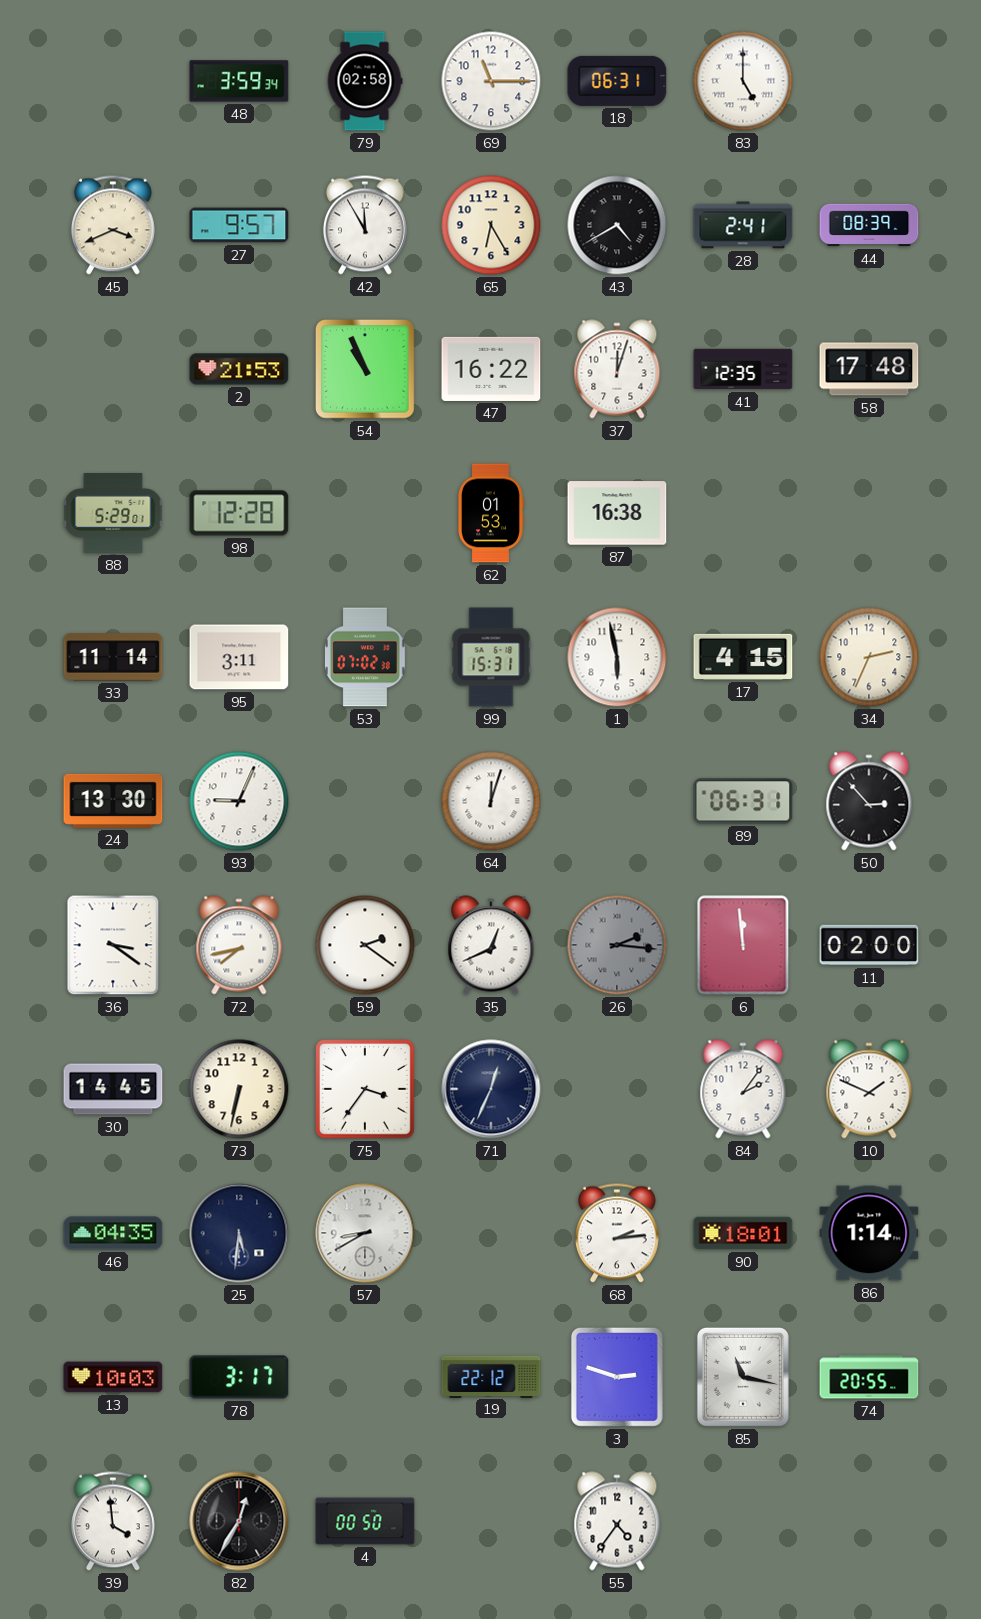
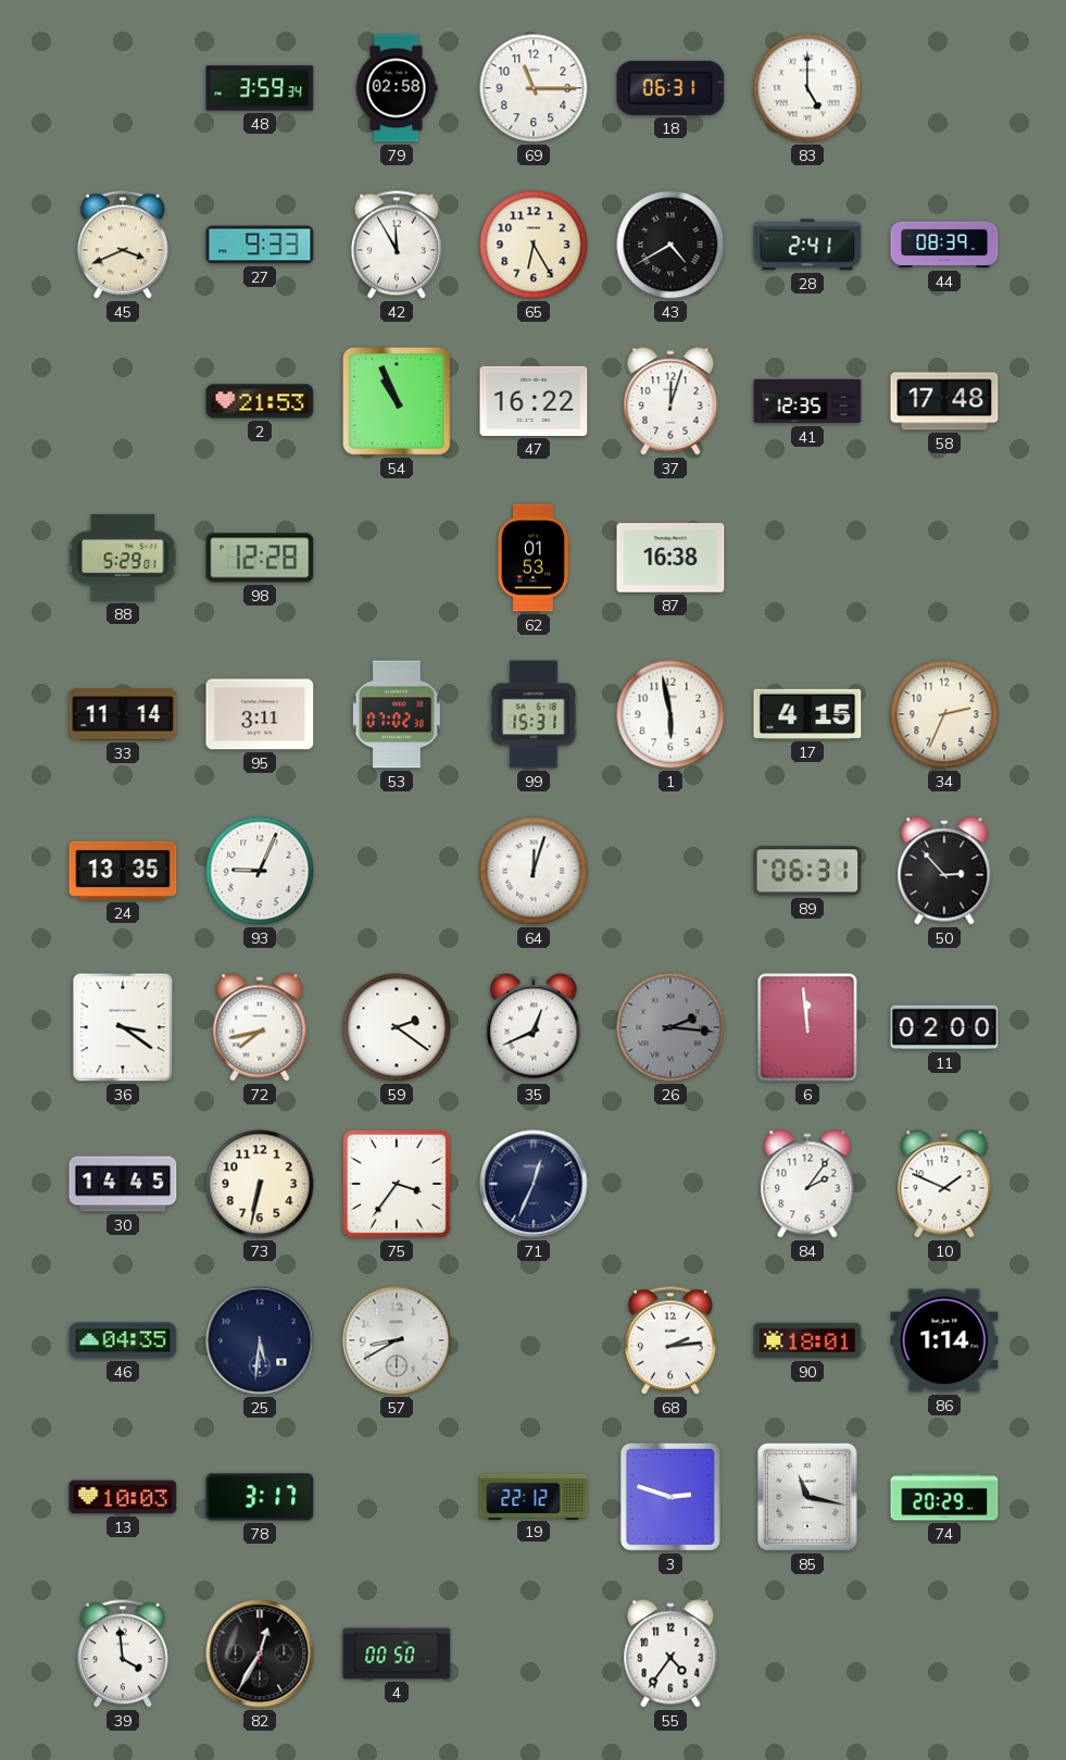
27: 9:57 -> 9:33 (260, 245)
24: 13:30 -> 13:35 (123, 871)
74: 20:55 -> 20:29 (944, 1497)
